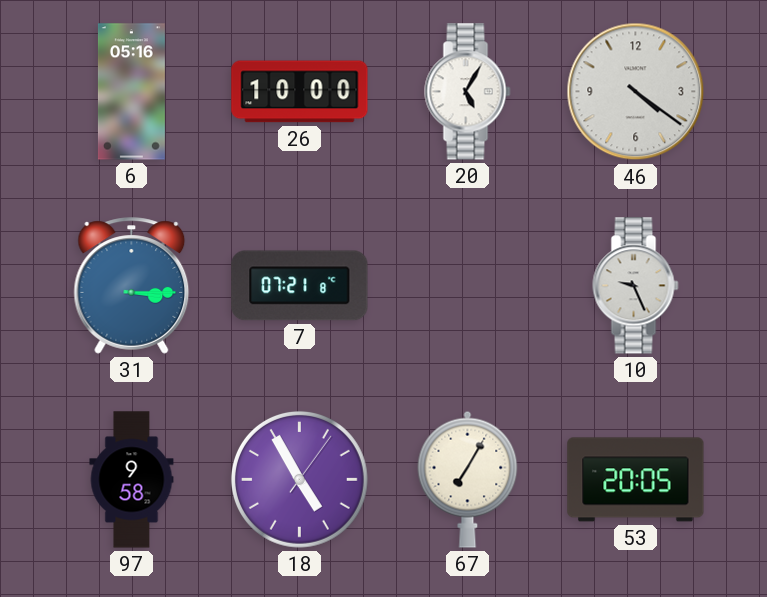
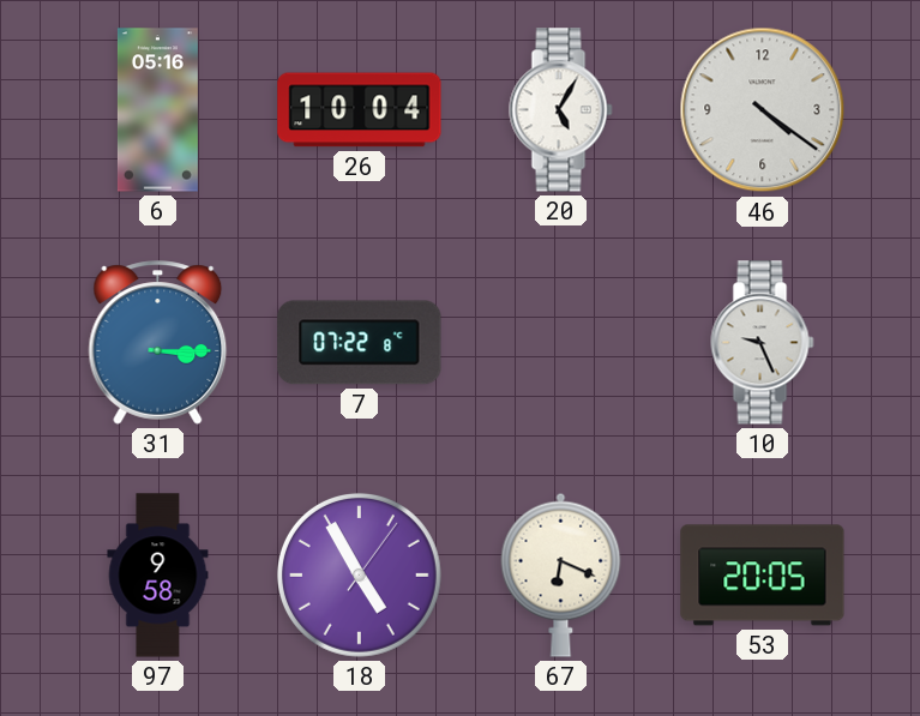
26: 10:00 -> 10:04 (360, 110)
7: 07:21 -> 07:22 (360, 343)
67: 7:05 -> 6:19 (561, 574)
